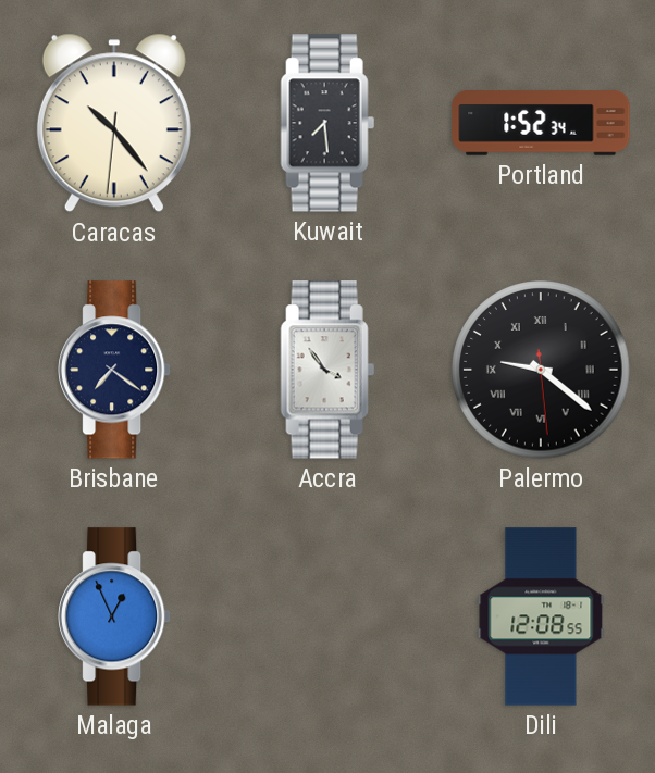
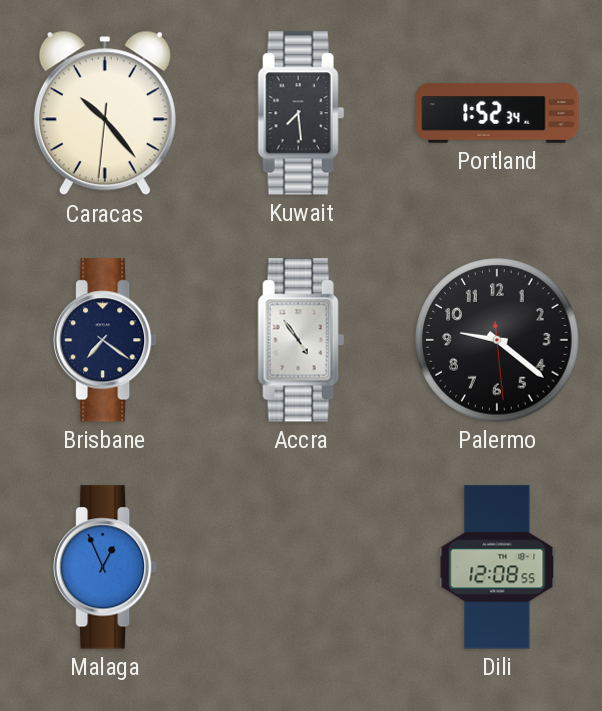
Accra: 3:54 -> 4:54 (301, 340)
Palermo numerals: Roman -> Arabic (497, 340)
